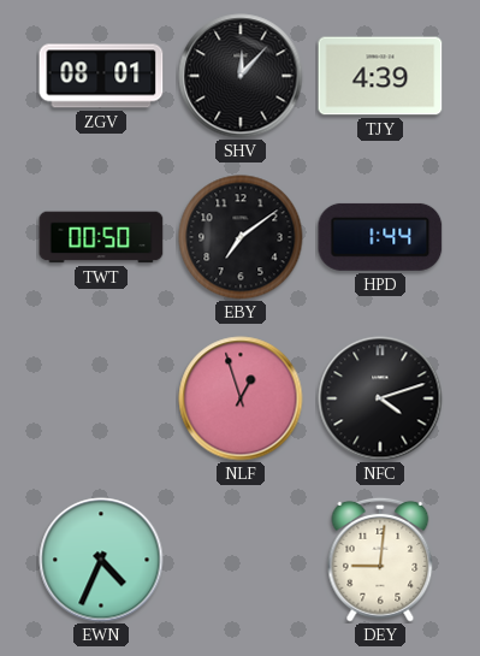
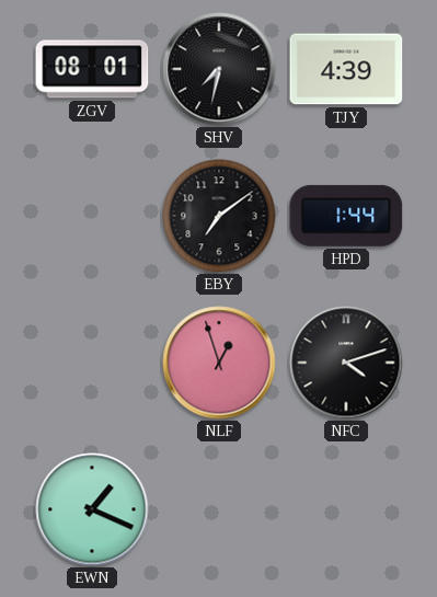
SHV: 12:07 -> 7:32 (219, 69)
TWT: 00:50 -> none (101, 237)
EWN: 4:34 -> 1:19 (92, 509)
DEY: 9:01 -> none (380, 560)
